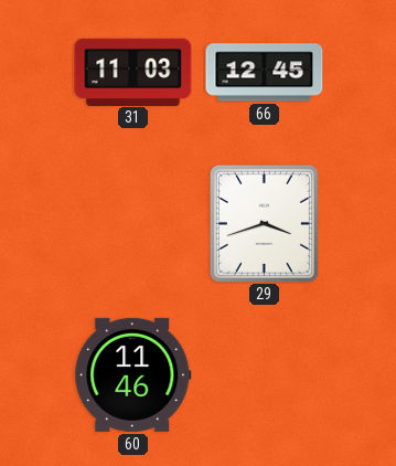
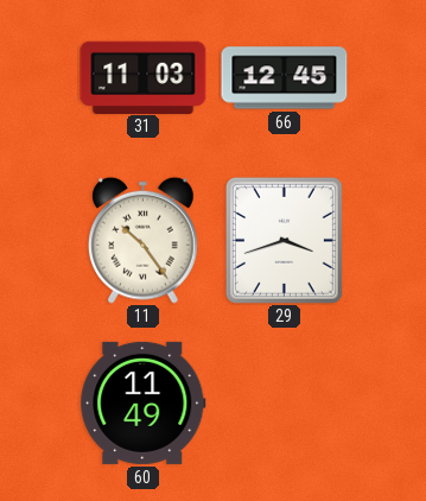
11: none -> 10:24 (144, 240)
60: 11:46 -> 11:49 (144, 402)
